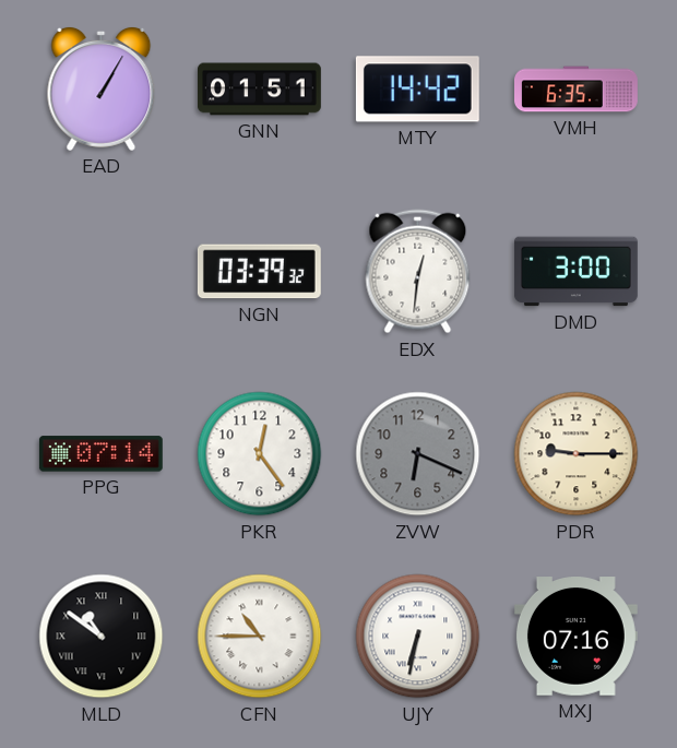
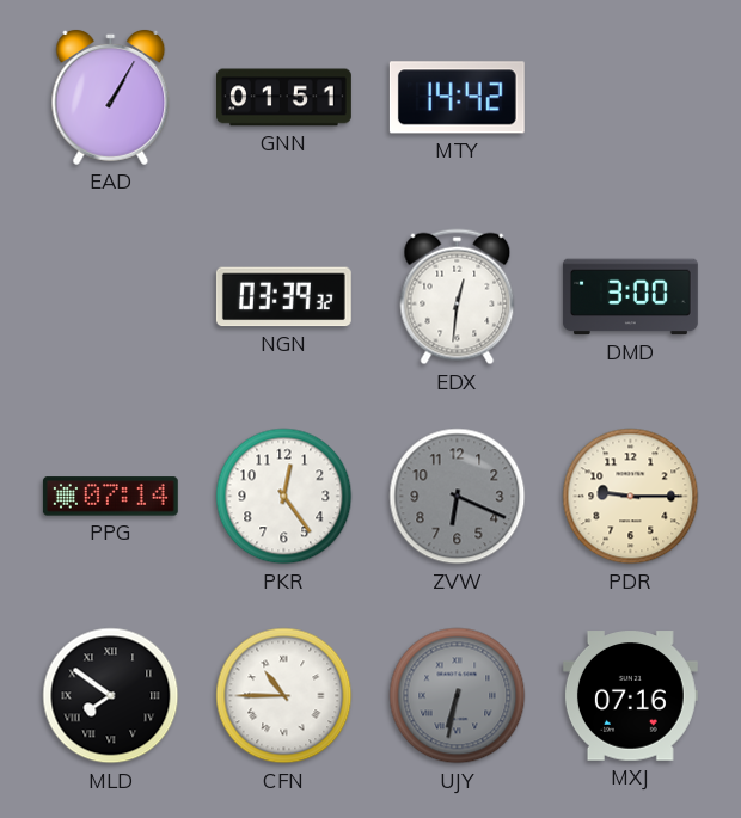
VMH: 6:35 -> none (577, 90)
MLD: 10:51 -> 7:51 (111, 696)
UJY dial: white -> grey (458, 696)
